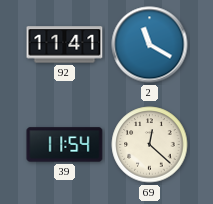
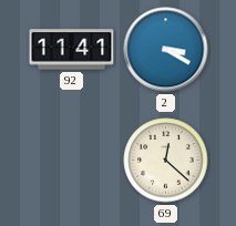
2: 11:20 -> 3:20 (166, 50)
39: 11:54 -> none (65, 145)
